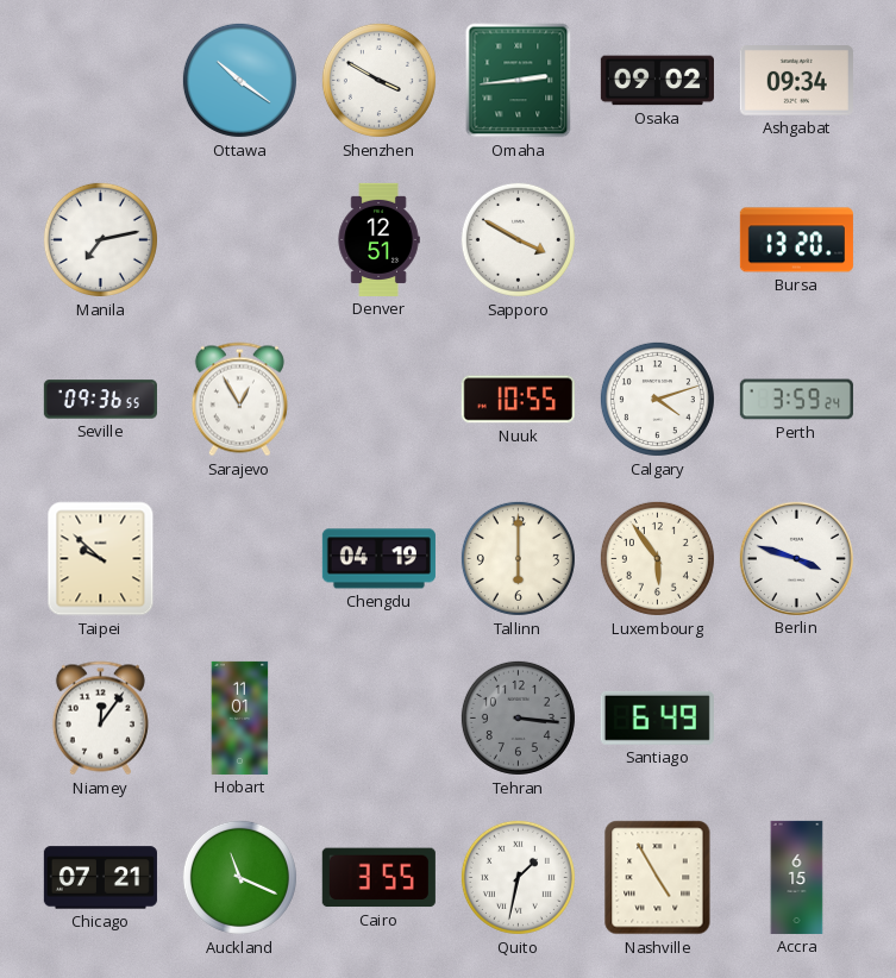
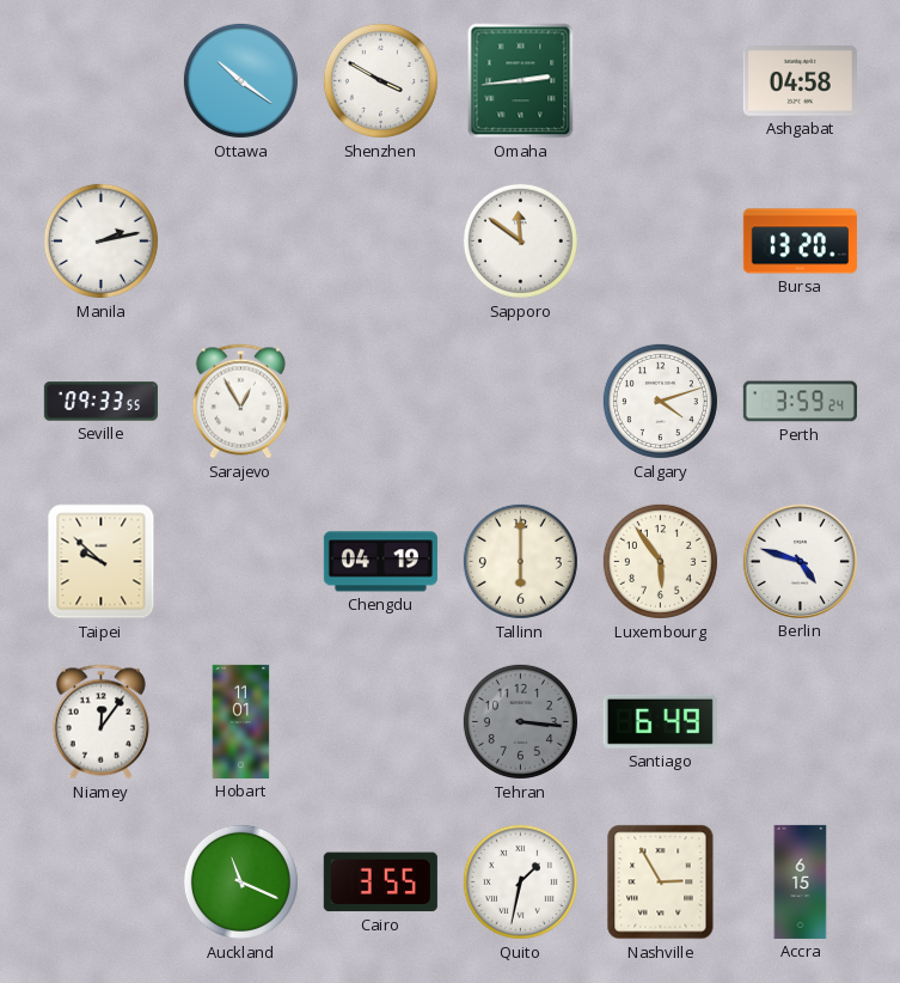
Osaka: 09:02 -> none (657, 81)
Ashgabat: 09:34 -> 04:58 (800, 81)
Manila: 7:13 -> 2:13 (100, 240)
Denver: 12:51 -> none (378, 239)
Sapporo: 3:50 -> 11:51 (520, 240)
Seville: 09:36 -> 09:33 (100, 402)
Nuuk: 10:55 -> none (518, 400)
Berlin: 3:48 -> 4:48 (800, 561)
Chicago: 07:21 -> none (100, 878)
Nashville: 4:55 -> 2:55 (661, 883)
